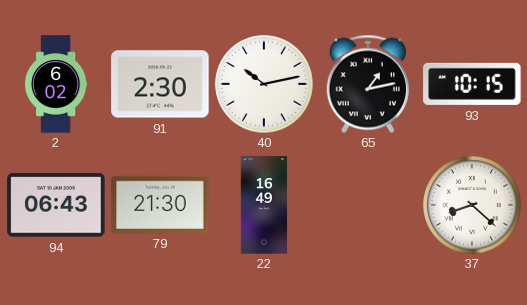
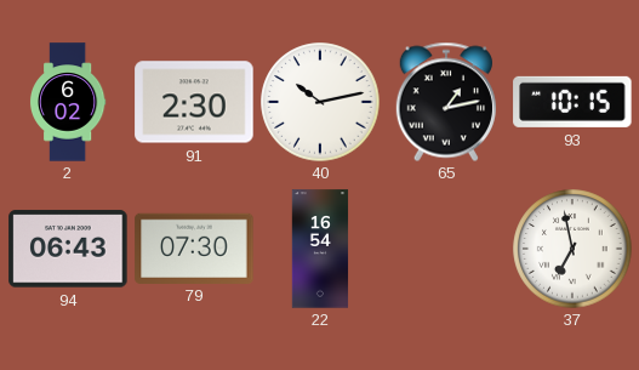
79: 21:30 -> 07:30 (194, 247)
22: 16:49 -> 16:54 (320, 249)
37: 8:22 -> 6:58 (572, 249)
